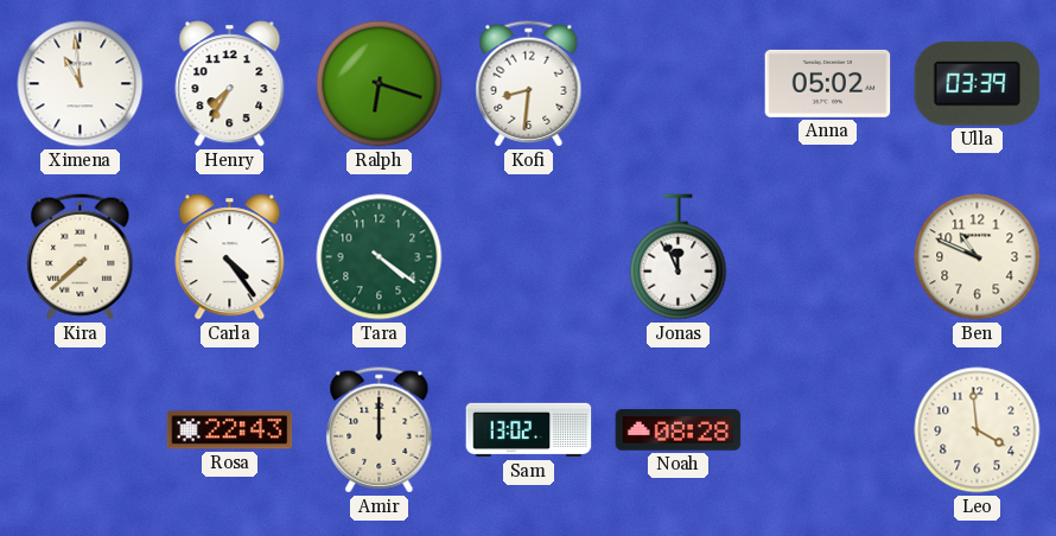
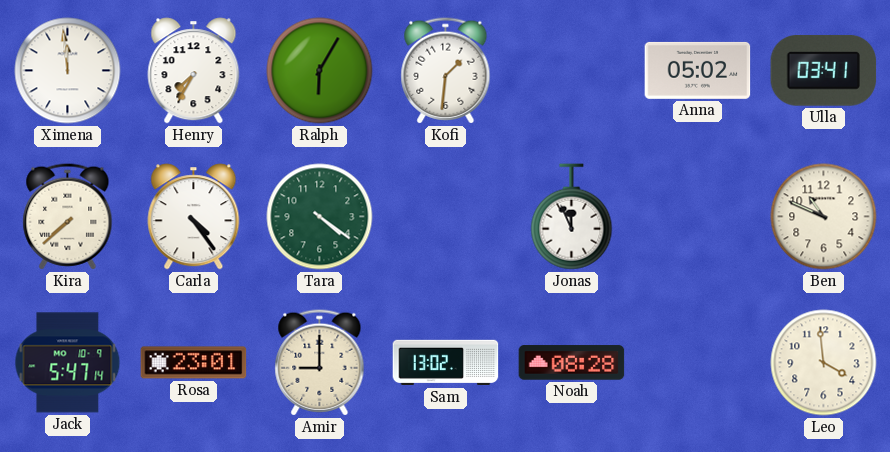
Ximena: 10:59 -> 11:59 (68, 71)
Ralph: 6:18 -> 6:05 (320, 71)
Kofi: 8:31 -> 1:31 (446, 71)
Ulla: 03:39 -> 03:41 (824, 71)
Jack: none -> 5:47 (68, 363)
Rosa: 22:43 -> 23:01 (194, 363)
Amir: 12:00 -> 9:00 (320, 363)
